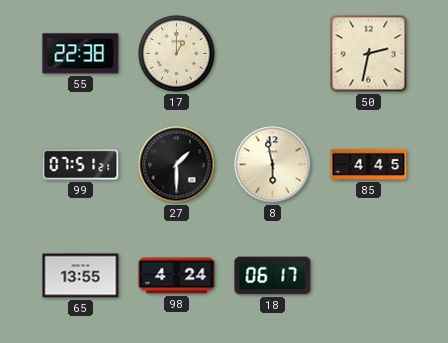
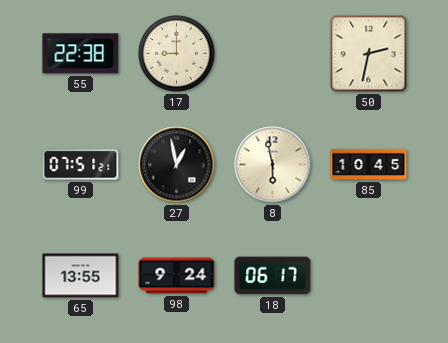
17: 1:00 -> 9:00 (177, 54)
27: 1:30 -> 12:58 (177, 165)
85: 4:45 -> 10:45 (369, 164)
98: 4:24 -> 9:24 (177, 276)
